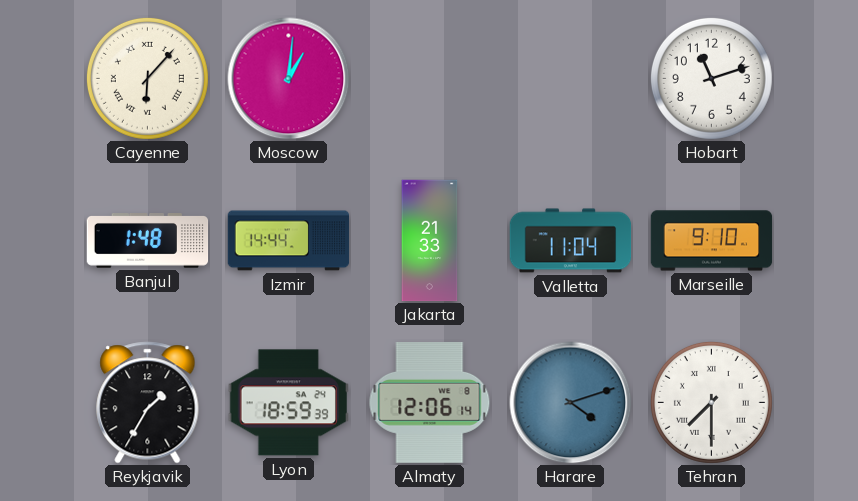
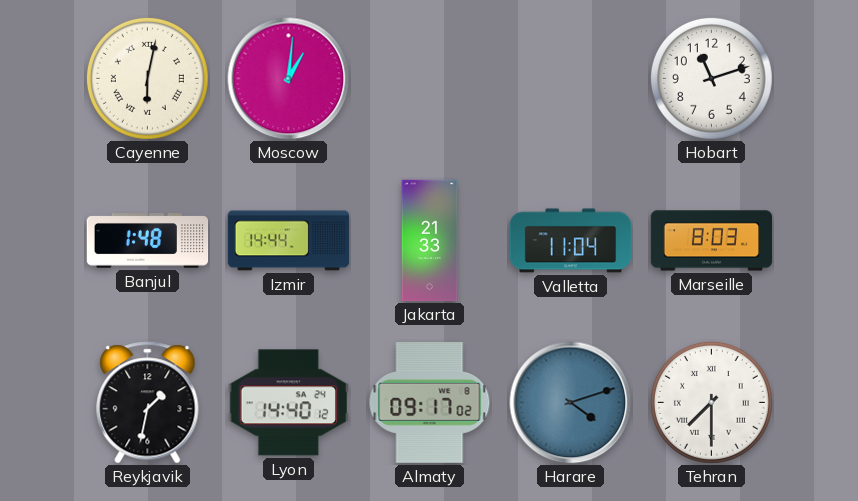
Cayenne: 6:07 -> 6:02 (147, 78)
Marseille: 9:10 -> 8:03 (712, 241)
Reykjavik: 1:35 -> 1:32 (148, 403)
Lyon: 18:59 -> 14:40 (288, 403)
Almaty: 12:06 -> 09:17 (430, 403)
